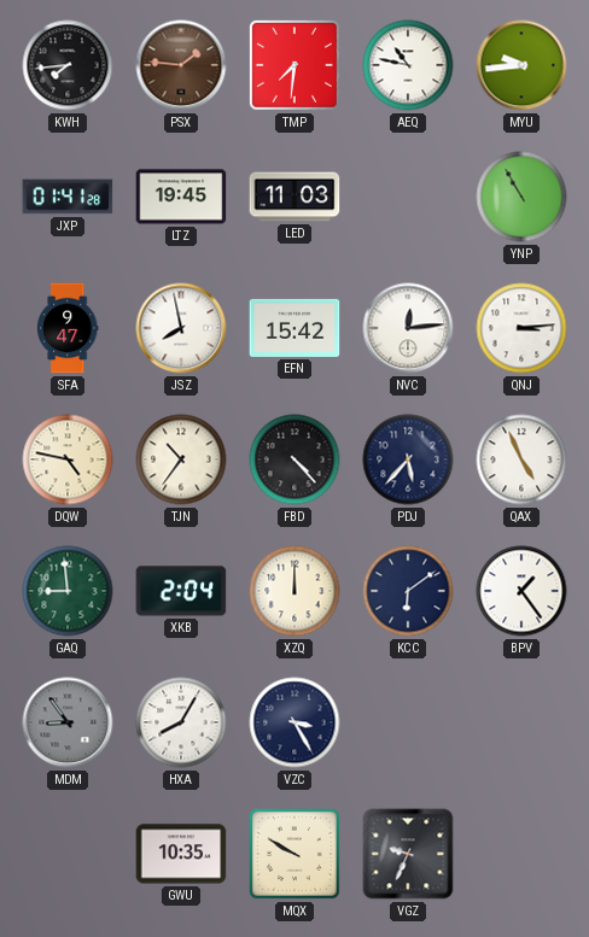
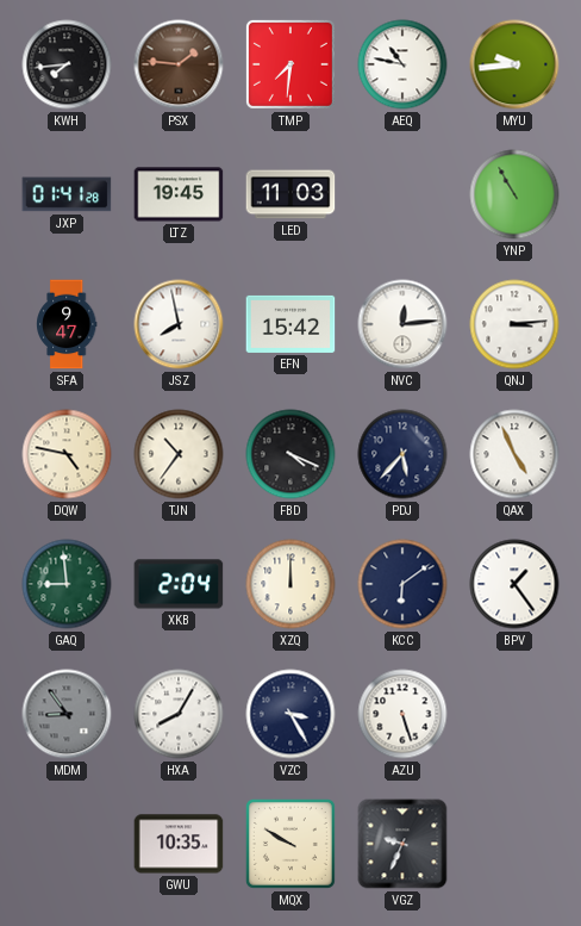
FBD: 4:23 -> 4:19 (290, 454)
AZU: none -> 5:27 (402, 714)
